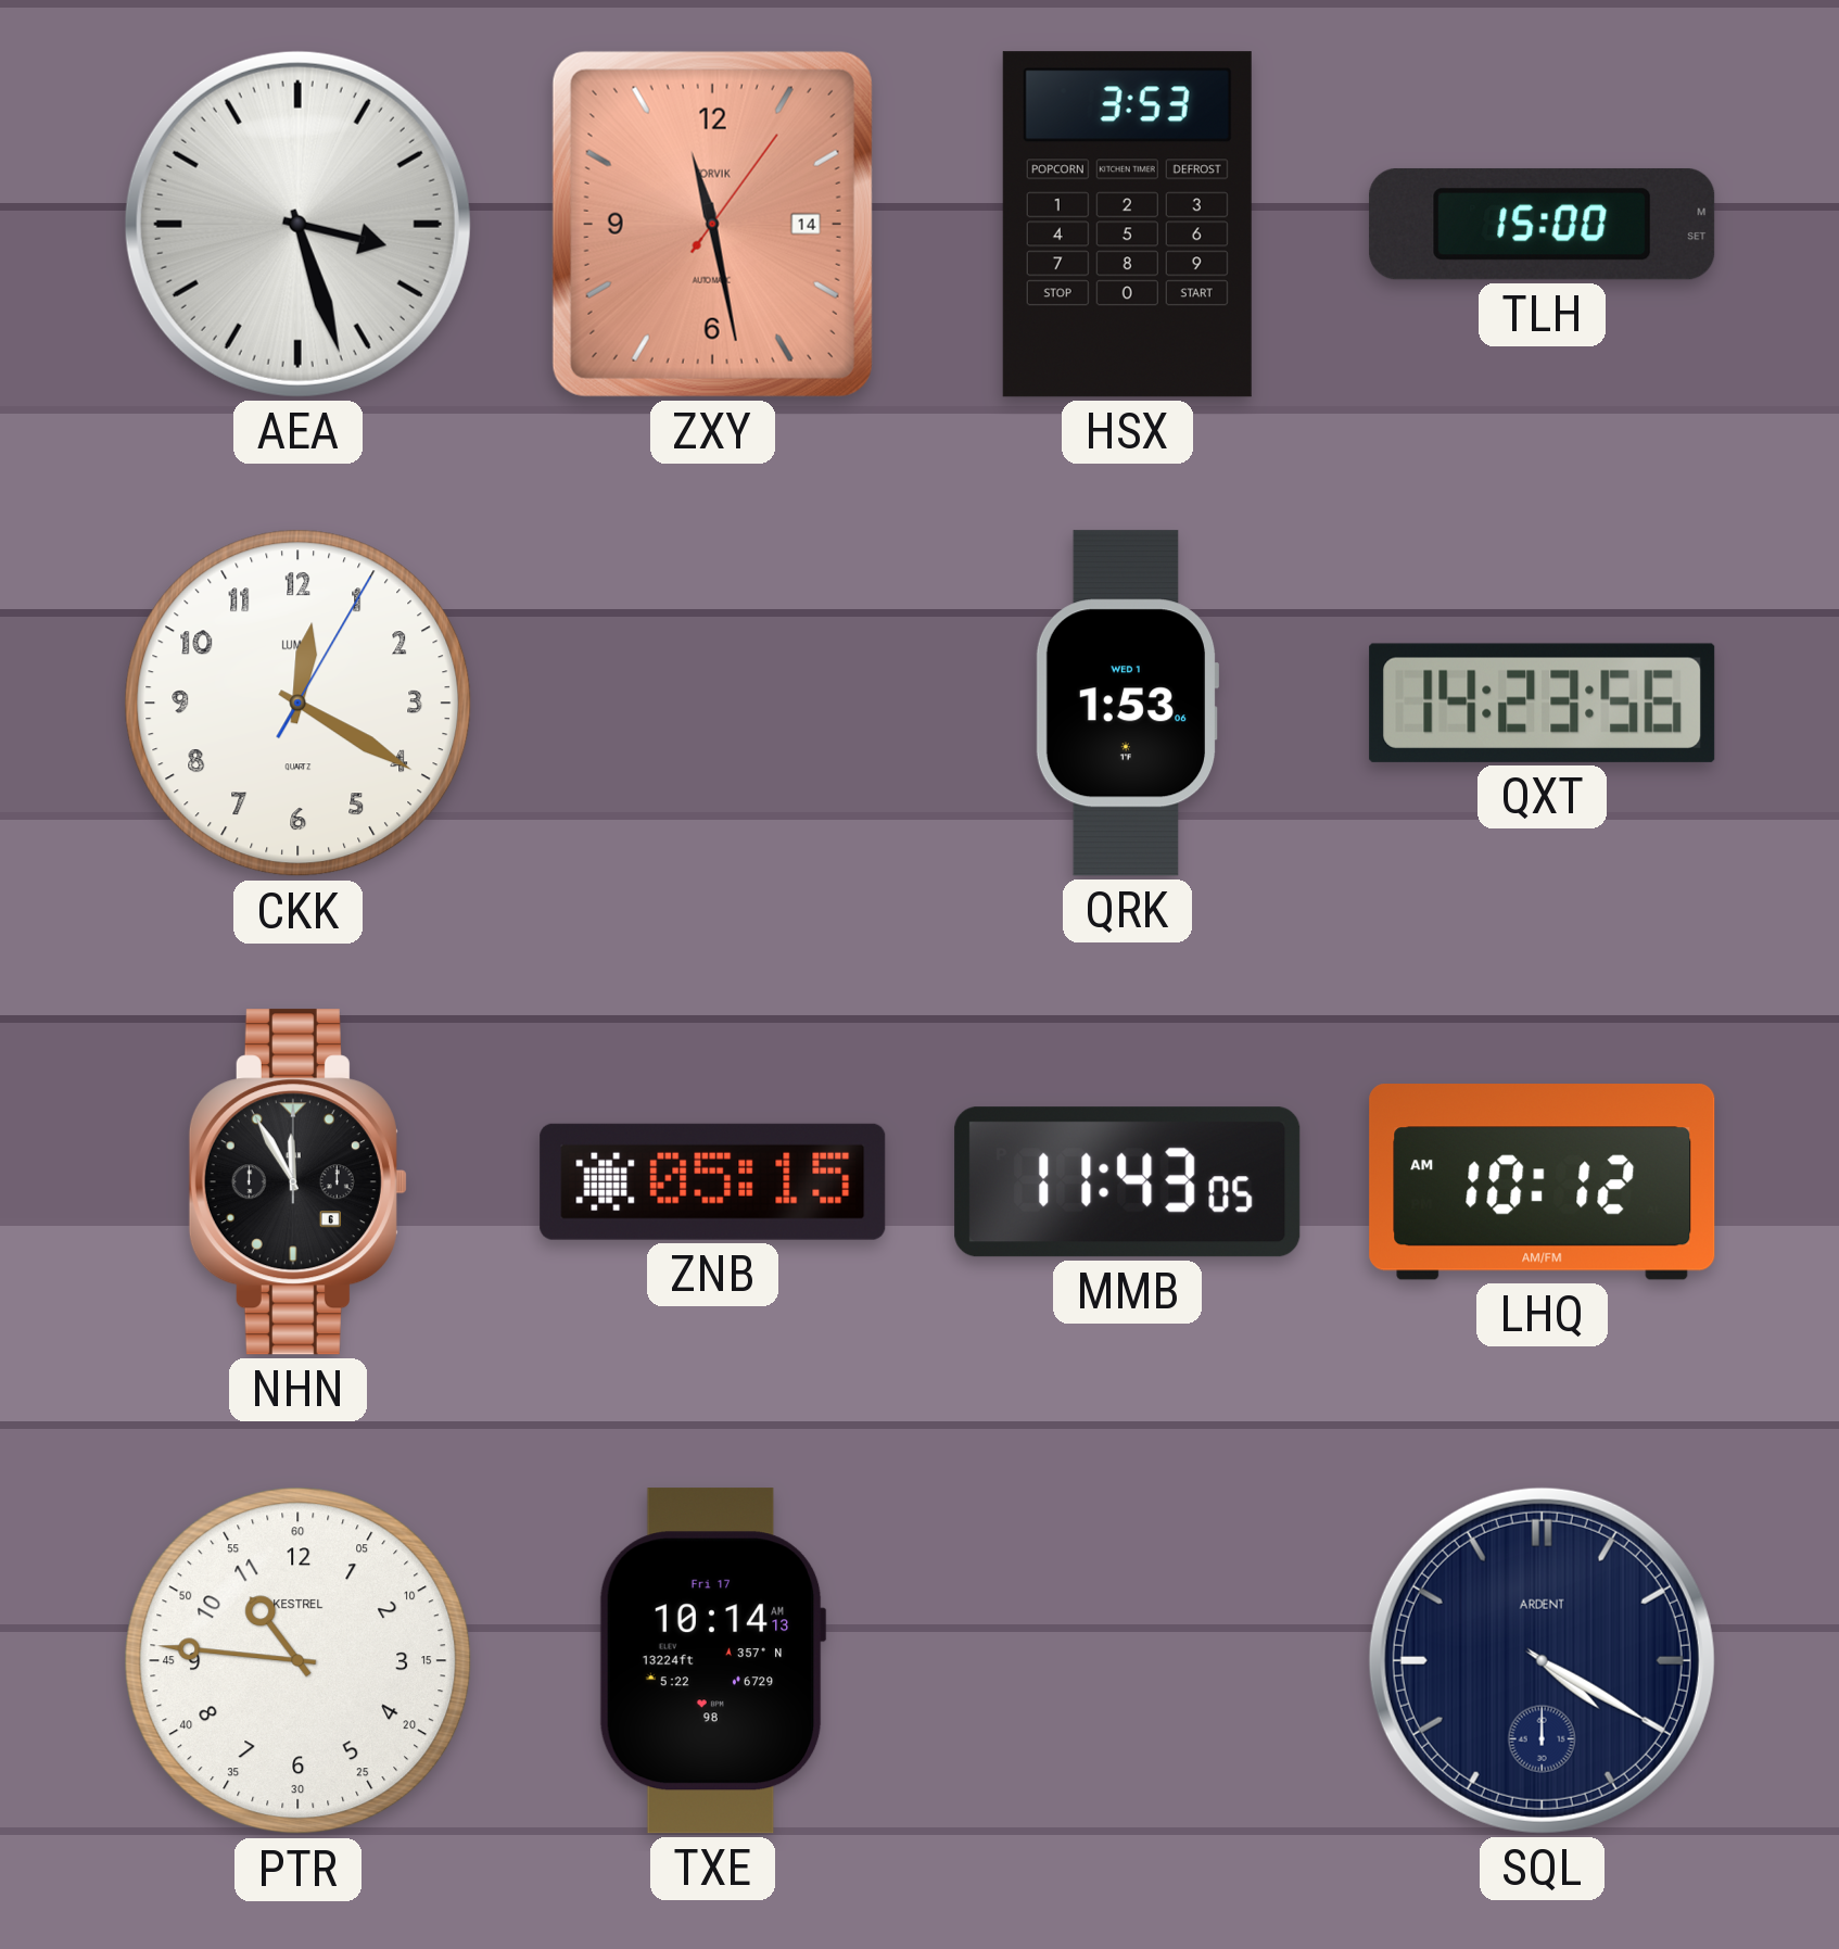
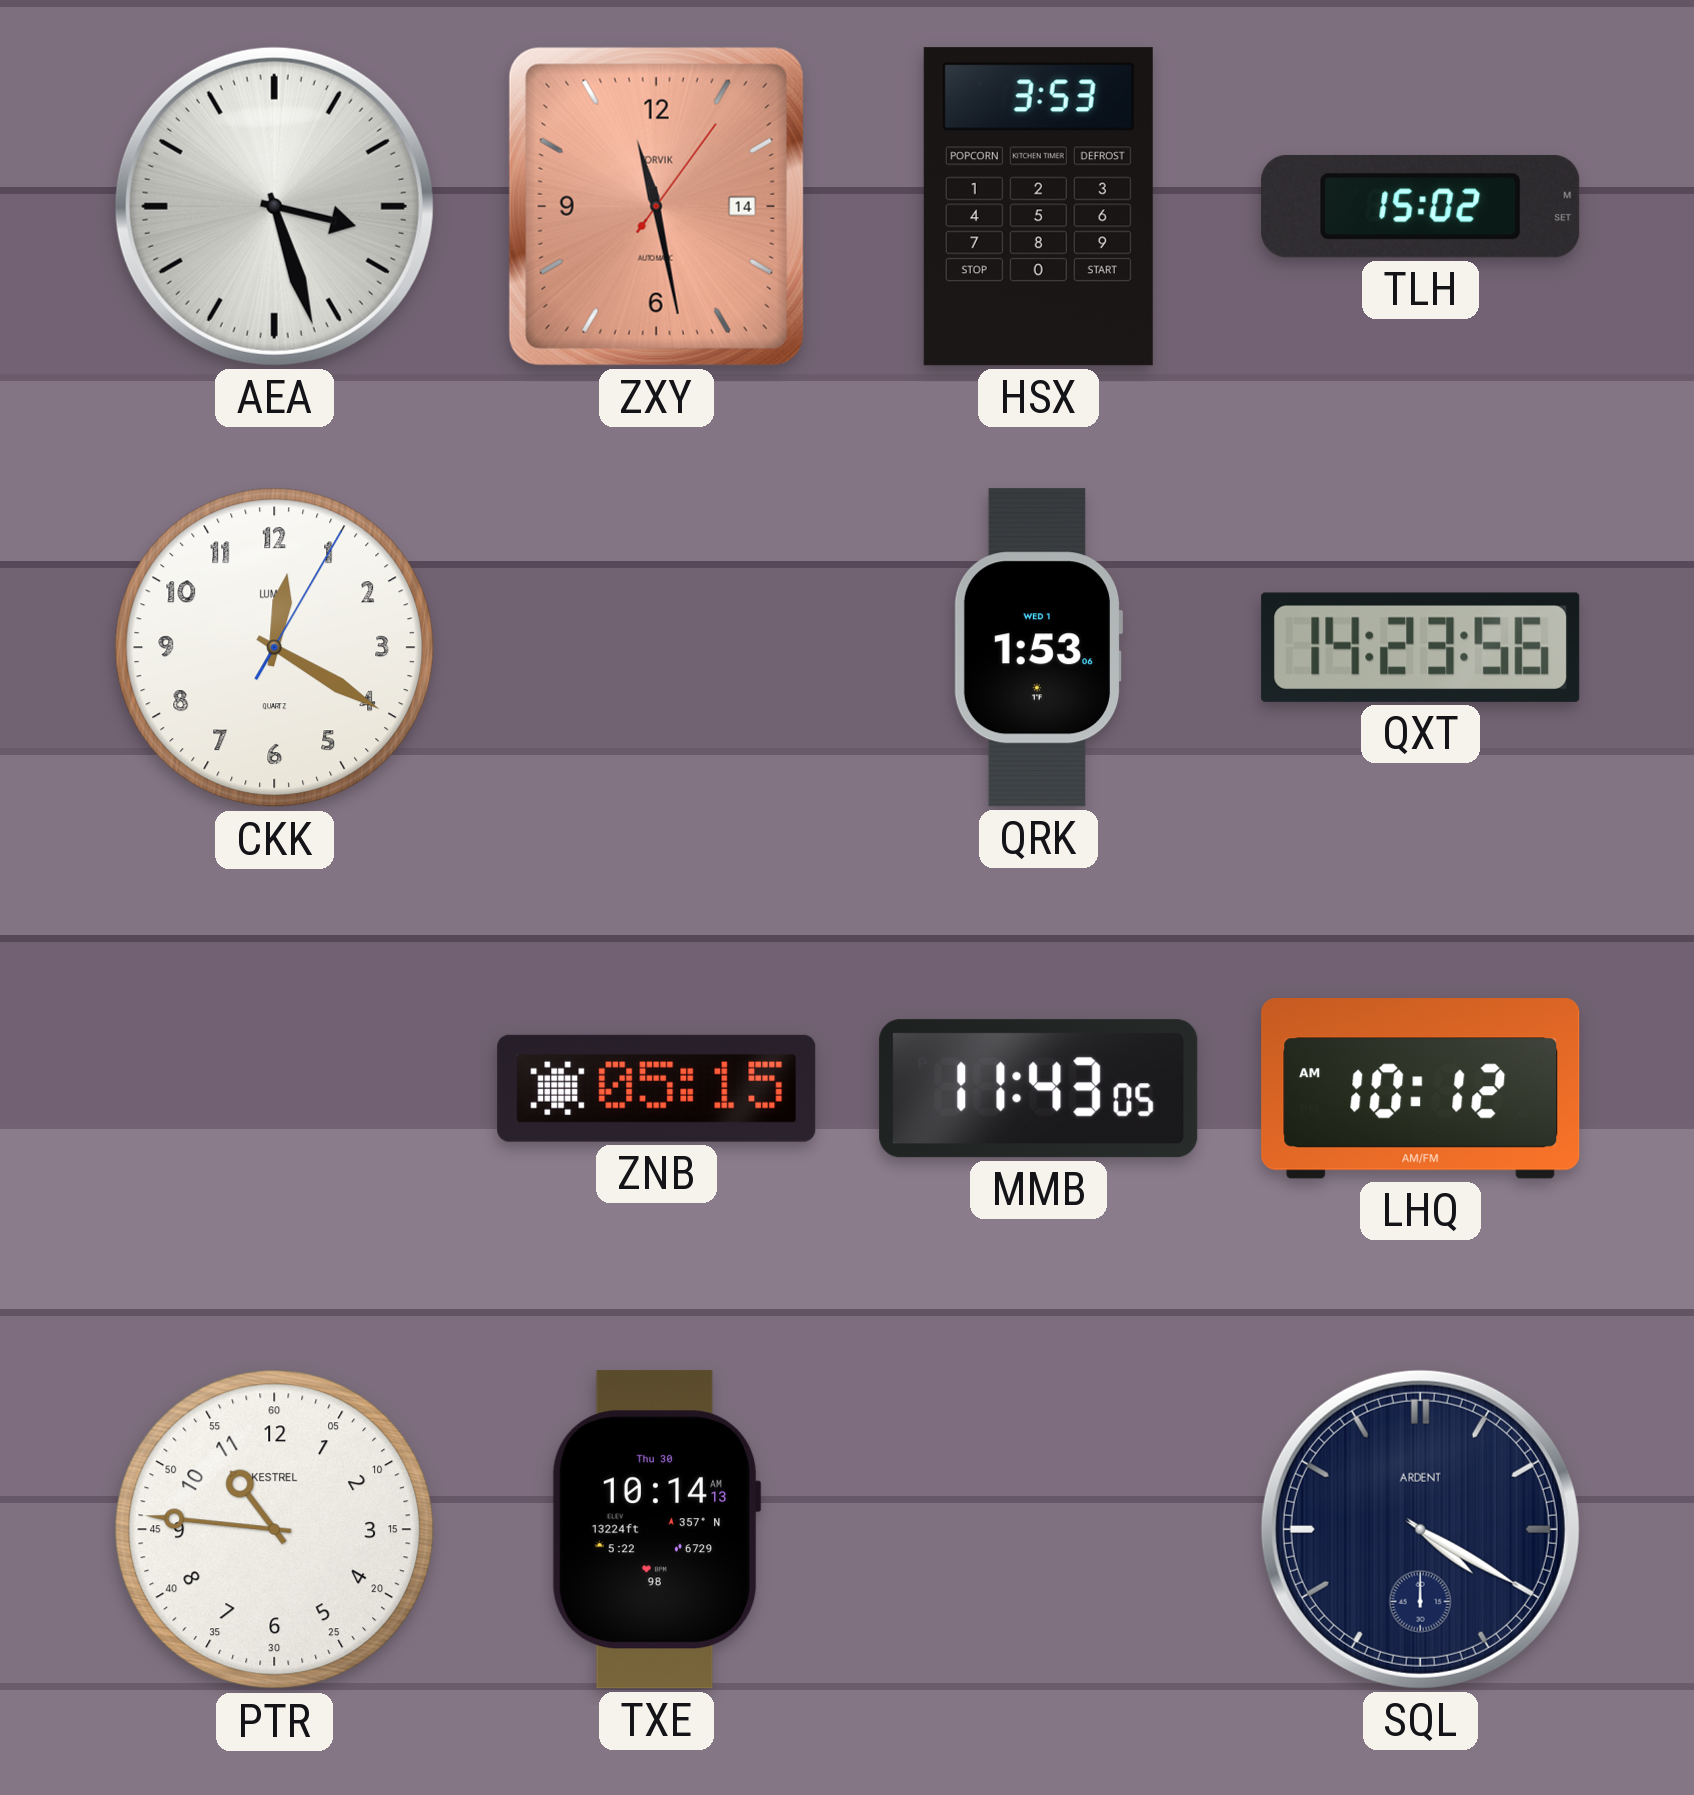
TLH: 15:00 -> 15:02 (1421, 206)
NHN: 11:55 -> none (297, 1182)
TXE date: Fri 17 -> Thu 30 (656, 1530)
